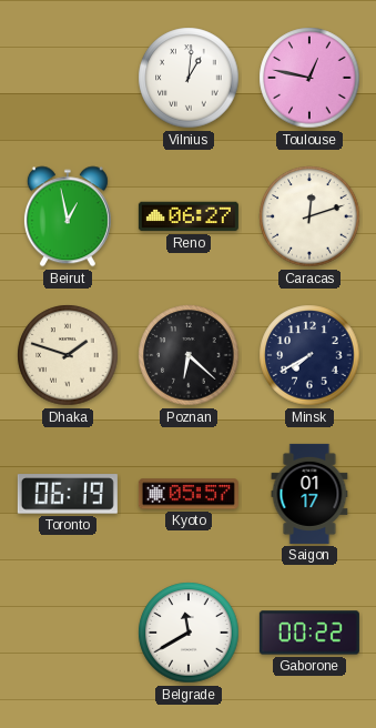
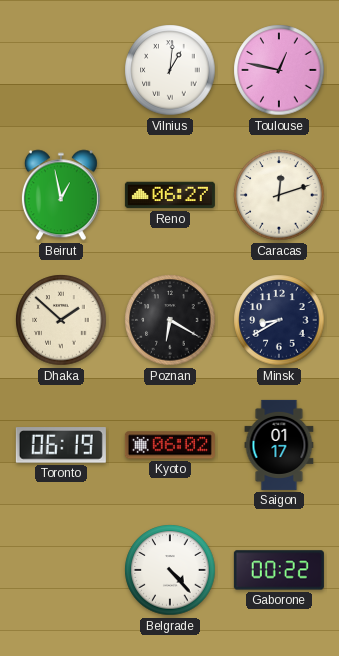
Dhaka: 1:48 -> 1:52 (61, 320)
Poznan: 6:22 -> 6:20 (170, 320)
Minsk: 7:40 -> 8:40 (279, 320)
Kyoto: 05:57 -> 06:02 (170, 445)
Belgrade: 11:40 -> 4:23 (170, 570)
